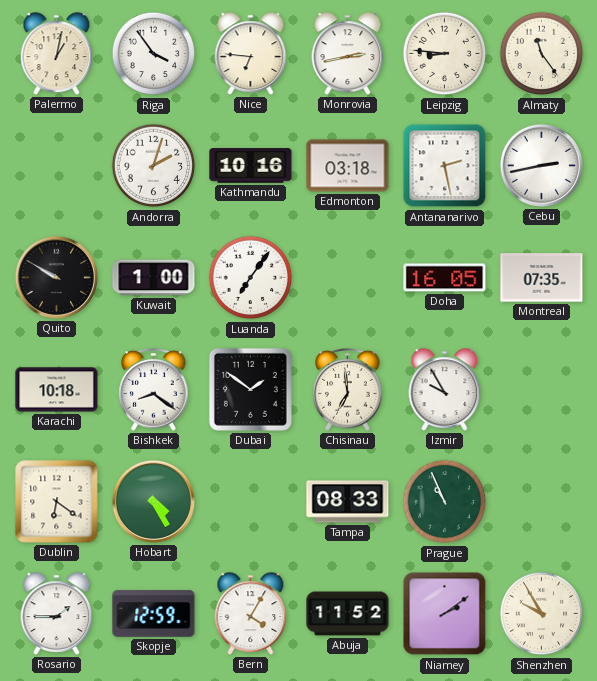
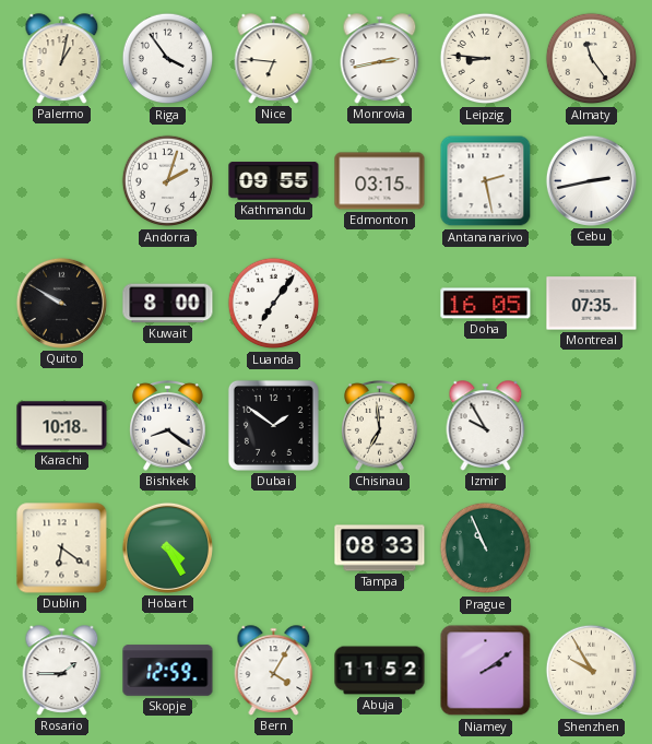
Kathmandu: 10:16 -> 09:55 (274, 181)
Edmonton: 03:18 -> 03:15 (380, 181)
Kuwait: 1:00 -> 8:00 (168, 304)
